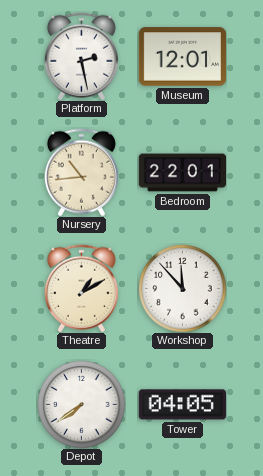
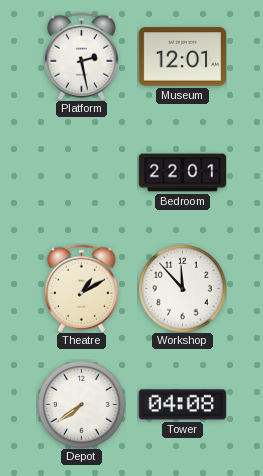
Nursery: 10:44 -> none (81, 172)
Tower: 04:05 -> 04:08 (182, 405)
